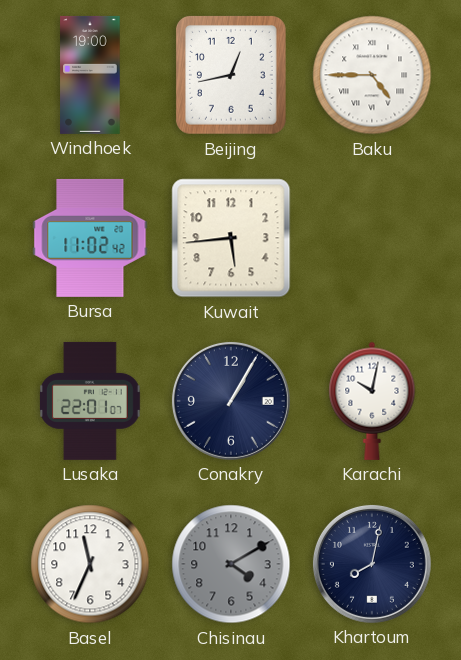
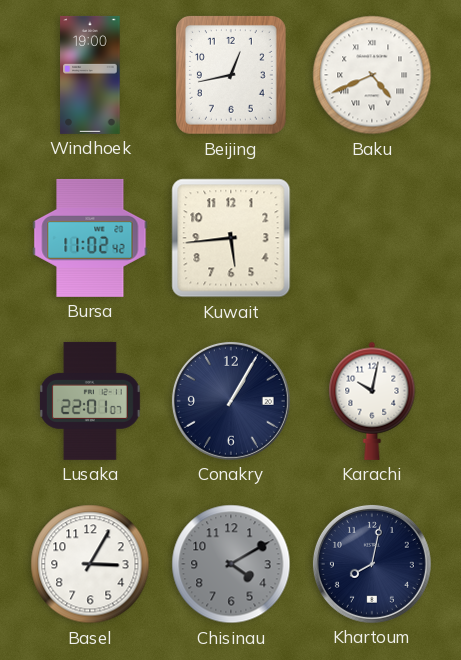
Baku: 4:45 -> 4:41 (372, 75)
Basel: 11:34 -> 3:05 (90, 564)
